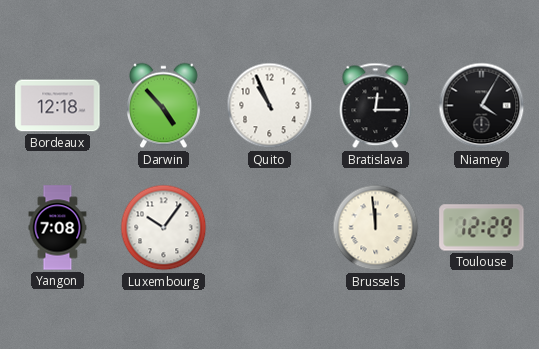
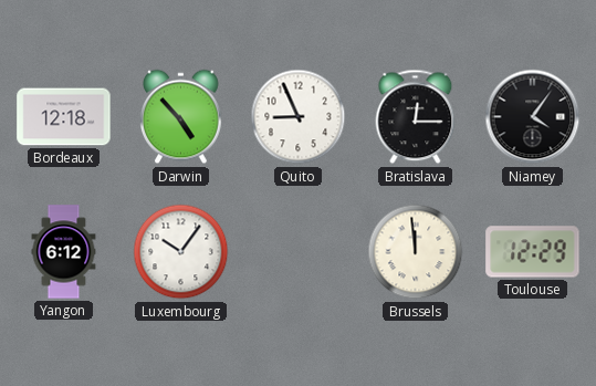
Quito: 10:56 -> 8:56 (299, 117)
Niamey: 4:05 -> 4:06 (533, 117)
Yangon: 7:08 -> 6:12 (64, 252)
